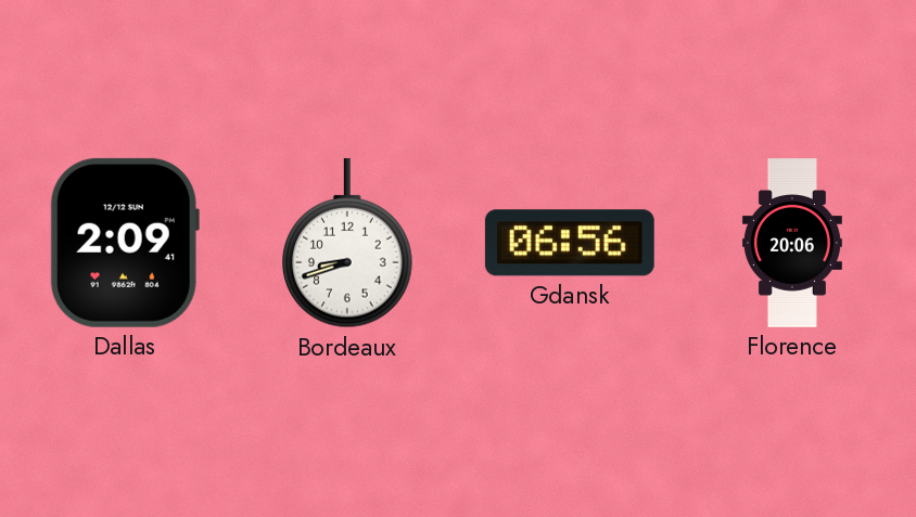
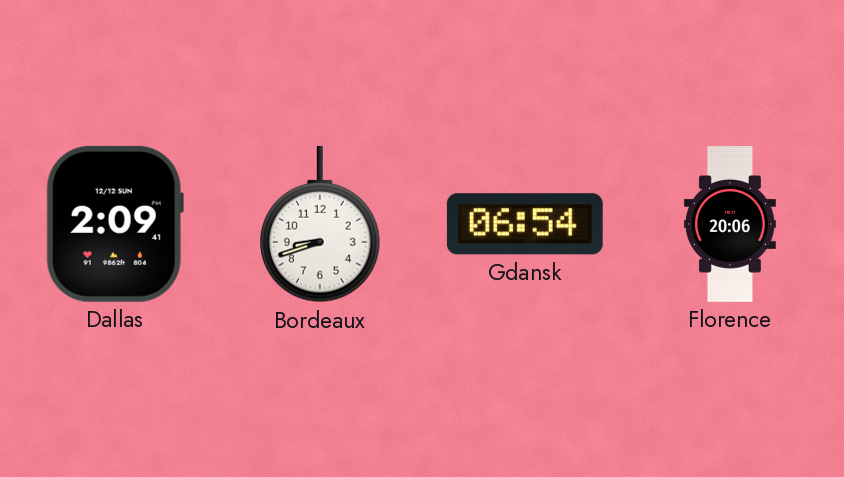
Gdansk: 06:56 -> 06:54 (525, 224)
